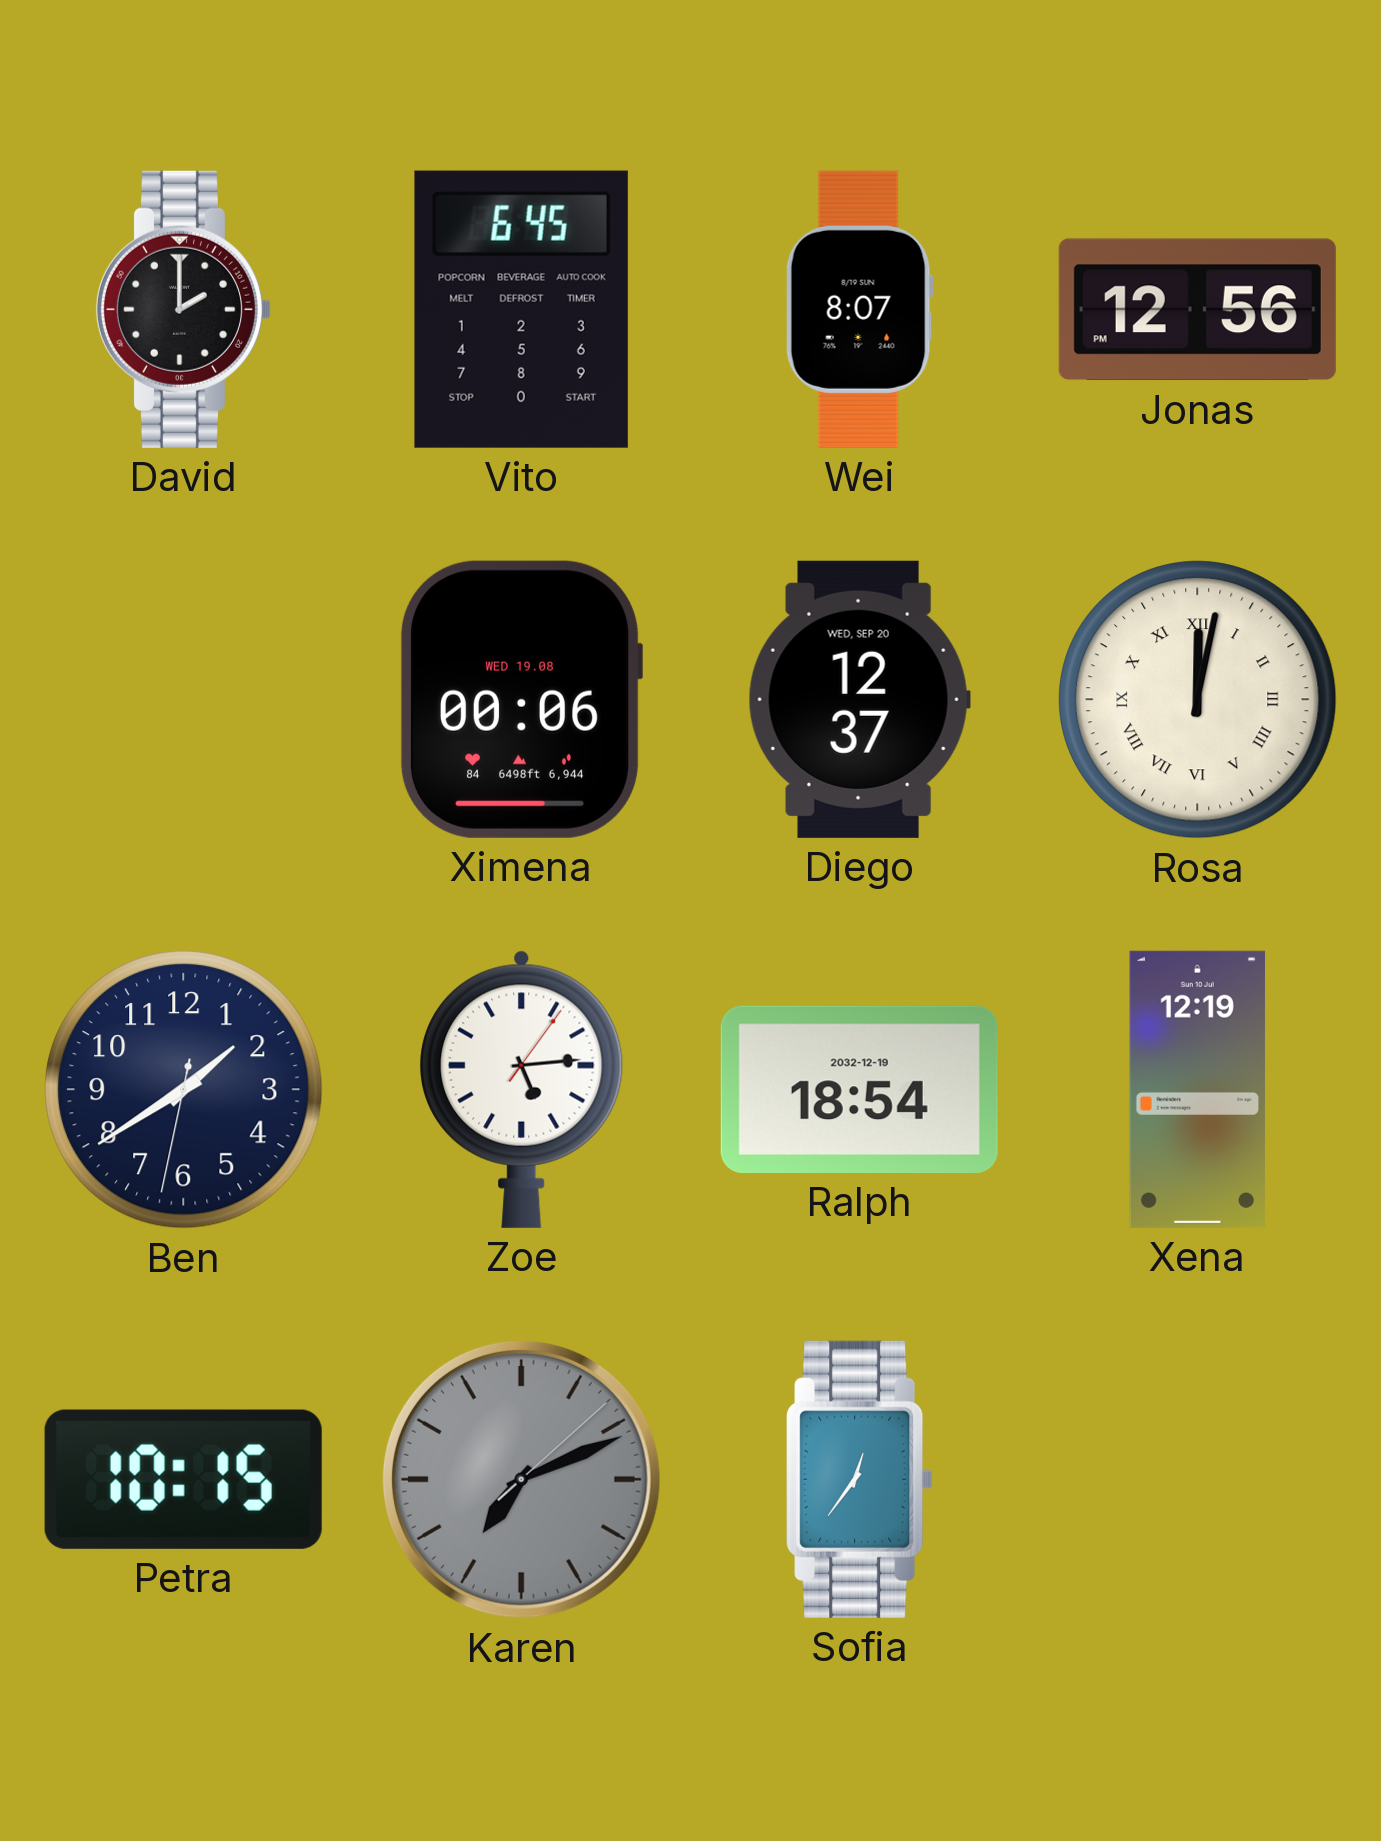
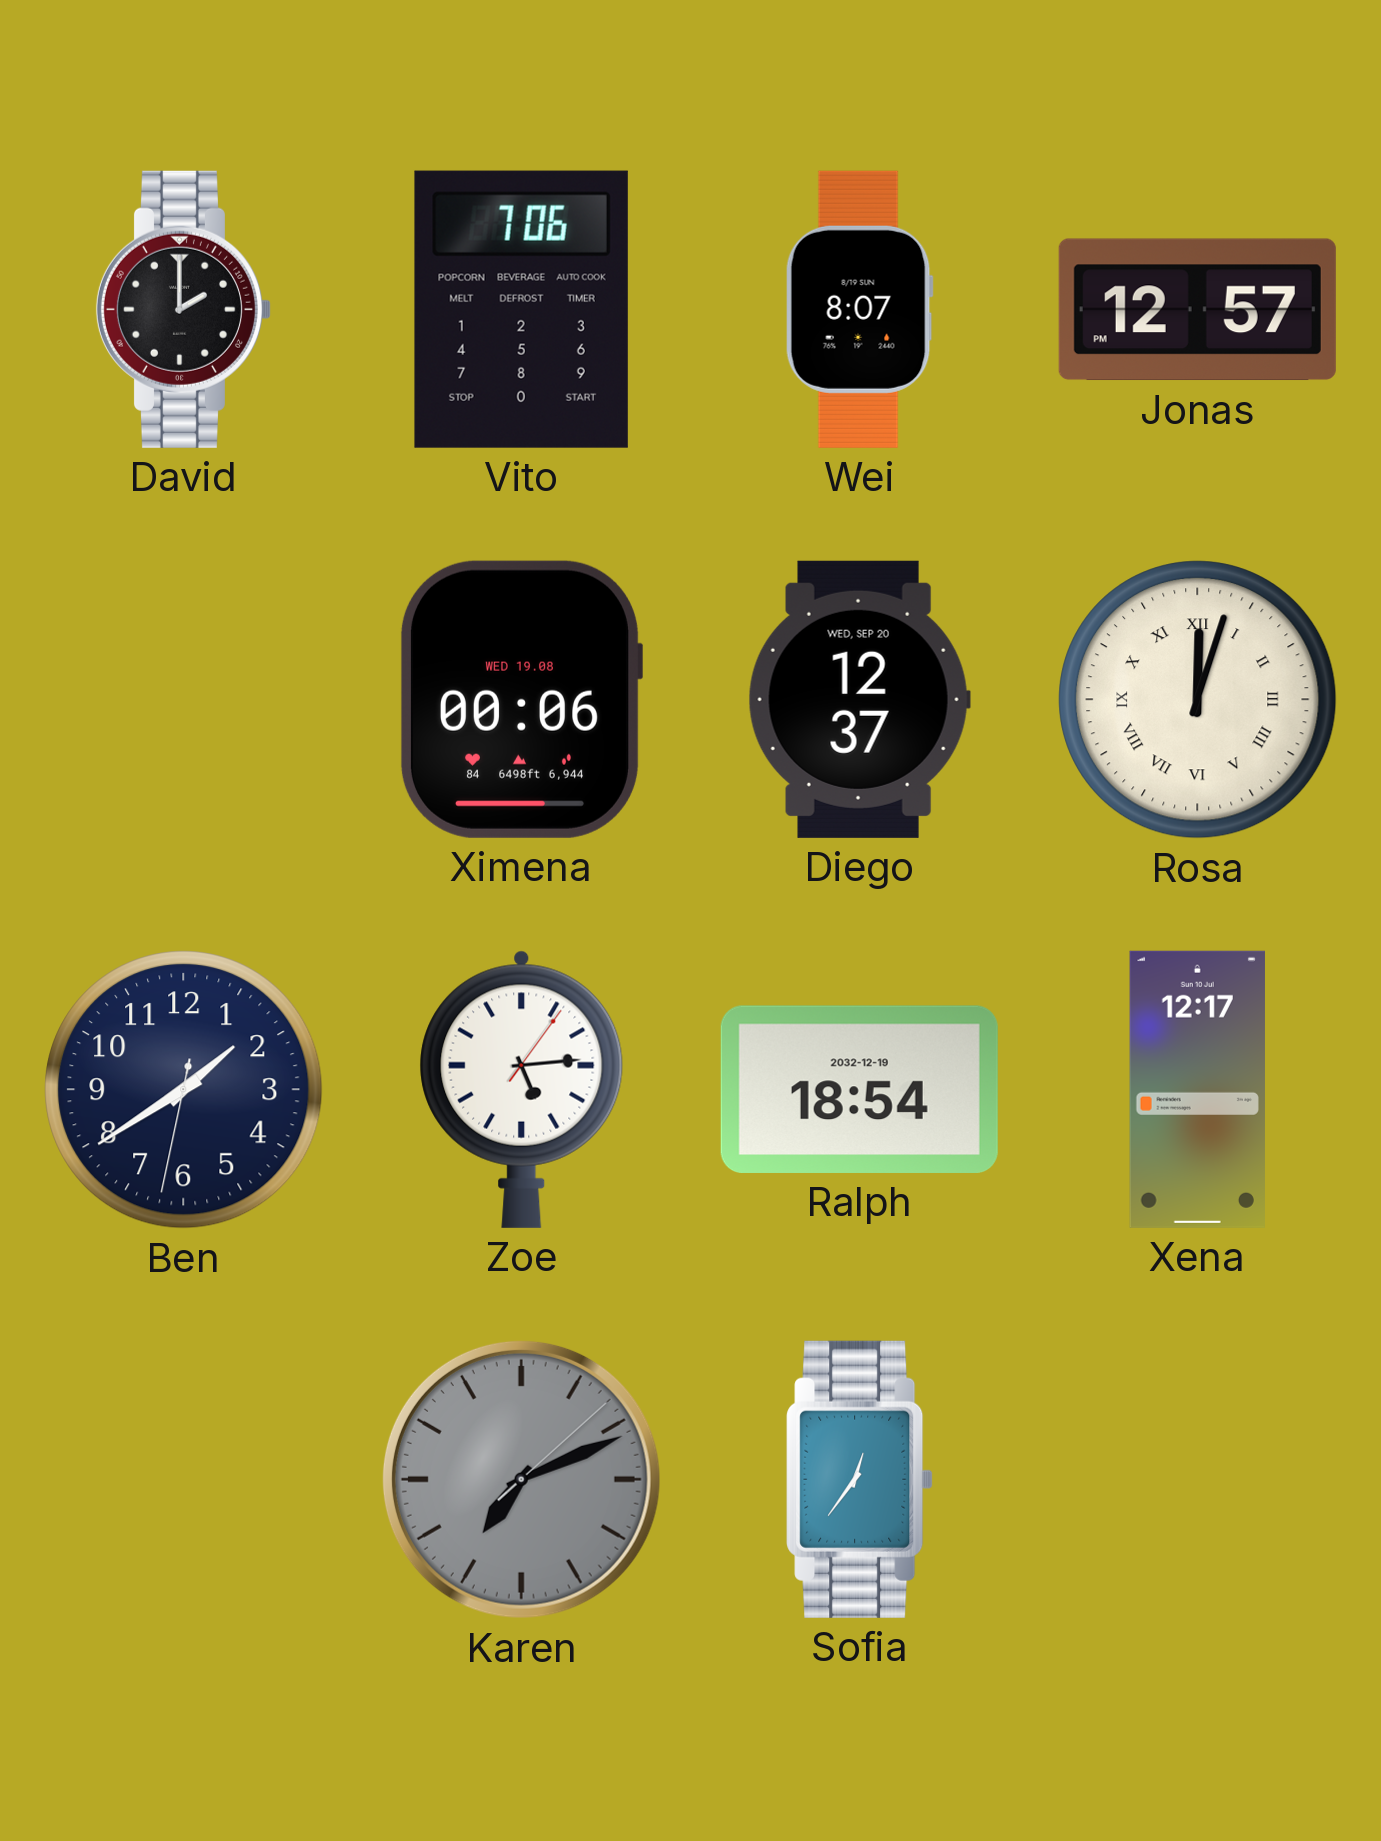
Vito: 6:45 -> 7:06 (521, 309)
Jonas: 12:56 -> 12:57 (1197, 310)
Rosa: 12:02 -> 12:03 (1198, 700)
Xena: 12:19 -> 12:17 (1197, 1089)
Petra: 10:15 -> none (183, 1479)
